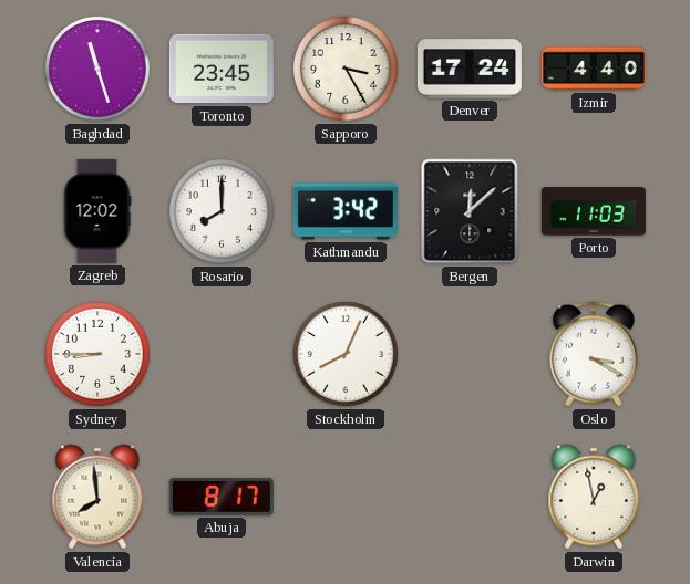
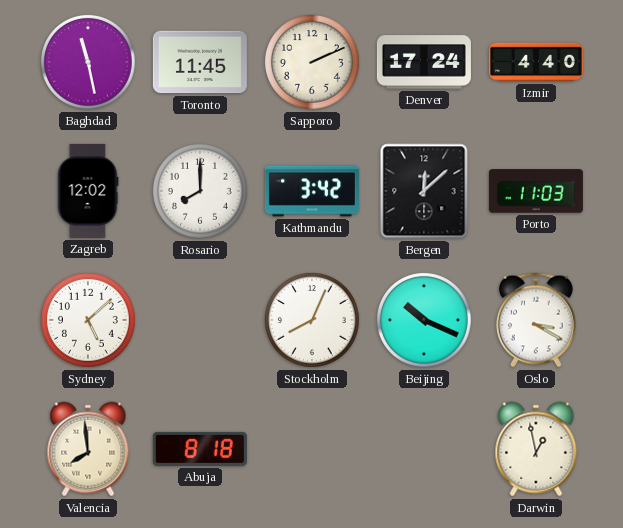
Baghdad: 11:27 -> 11:28 (88, 62)
Toronto: 23:45 -> 11:45 (200, 62)
Sapporo: 3:25 -> 2:11 (312, 62)
Sydney: 8:45 -> 5:08 (88, 320)
Beijing: none -> 10:19 (424, 320)
Abuja: 8:17 -> 8:18 (200, 449)
